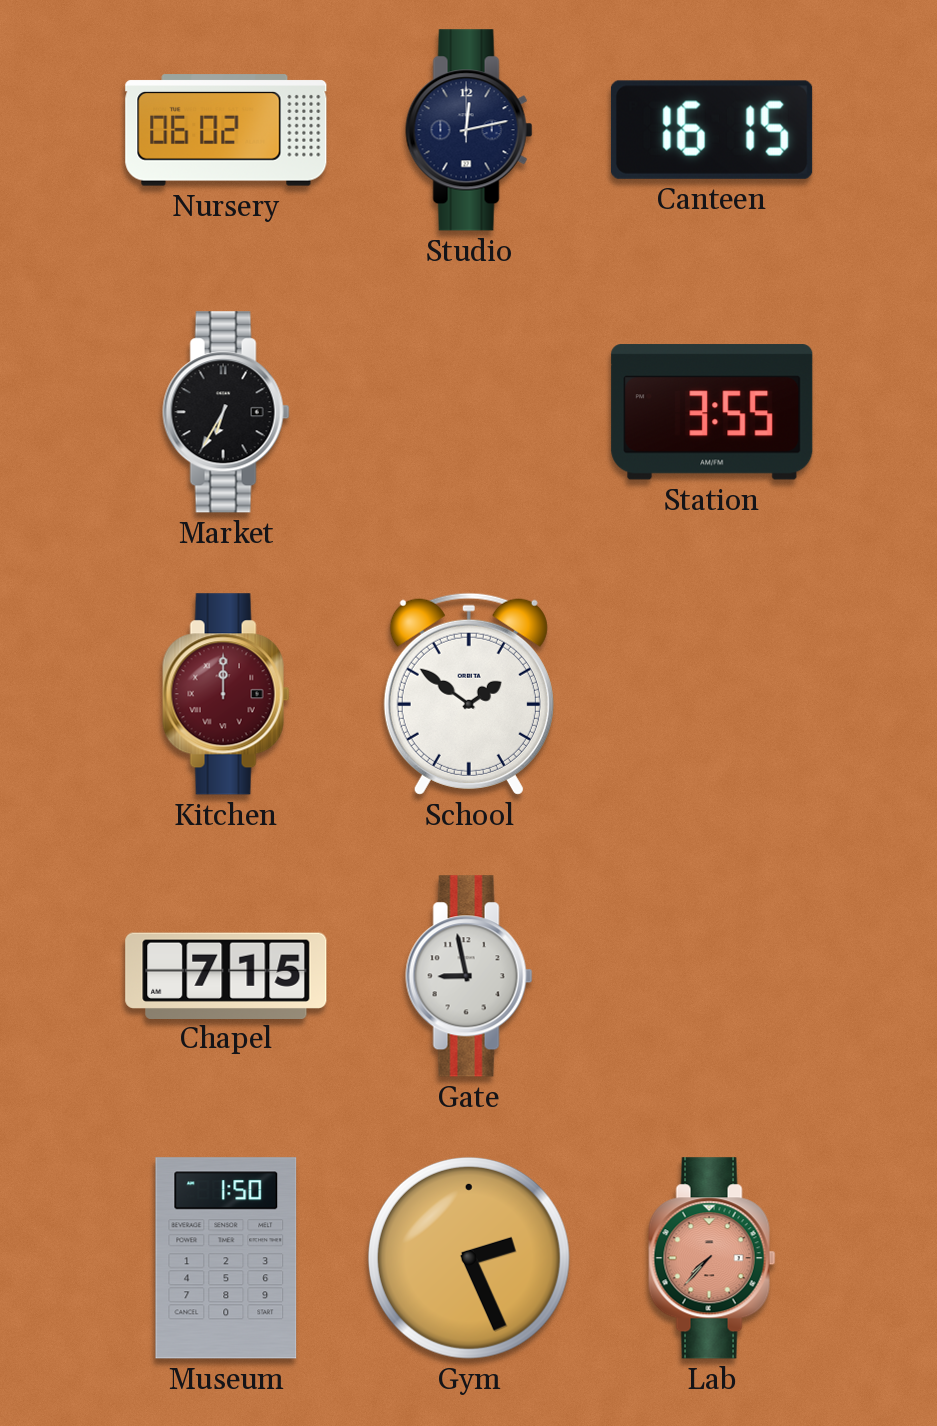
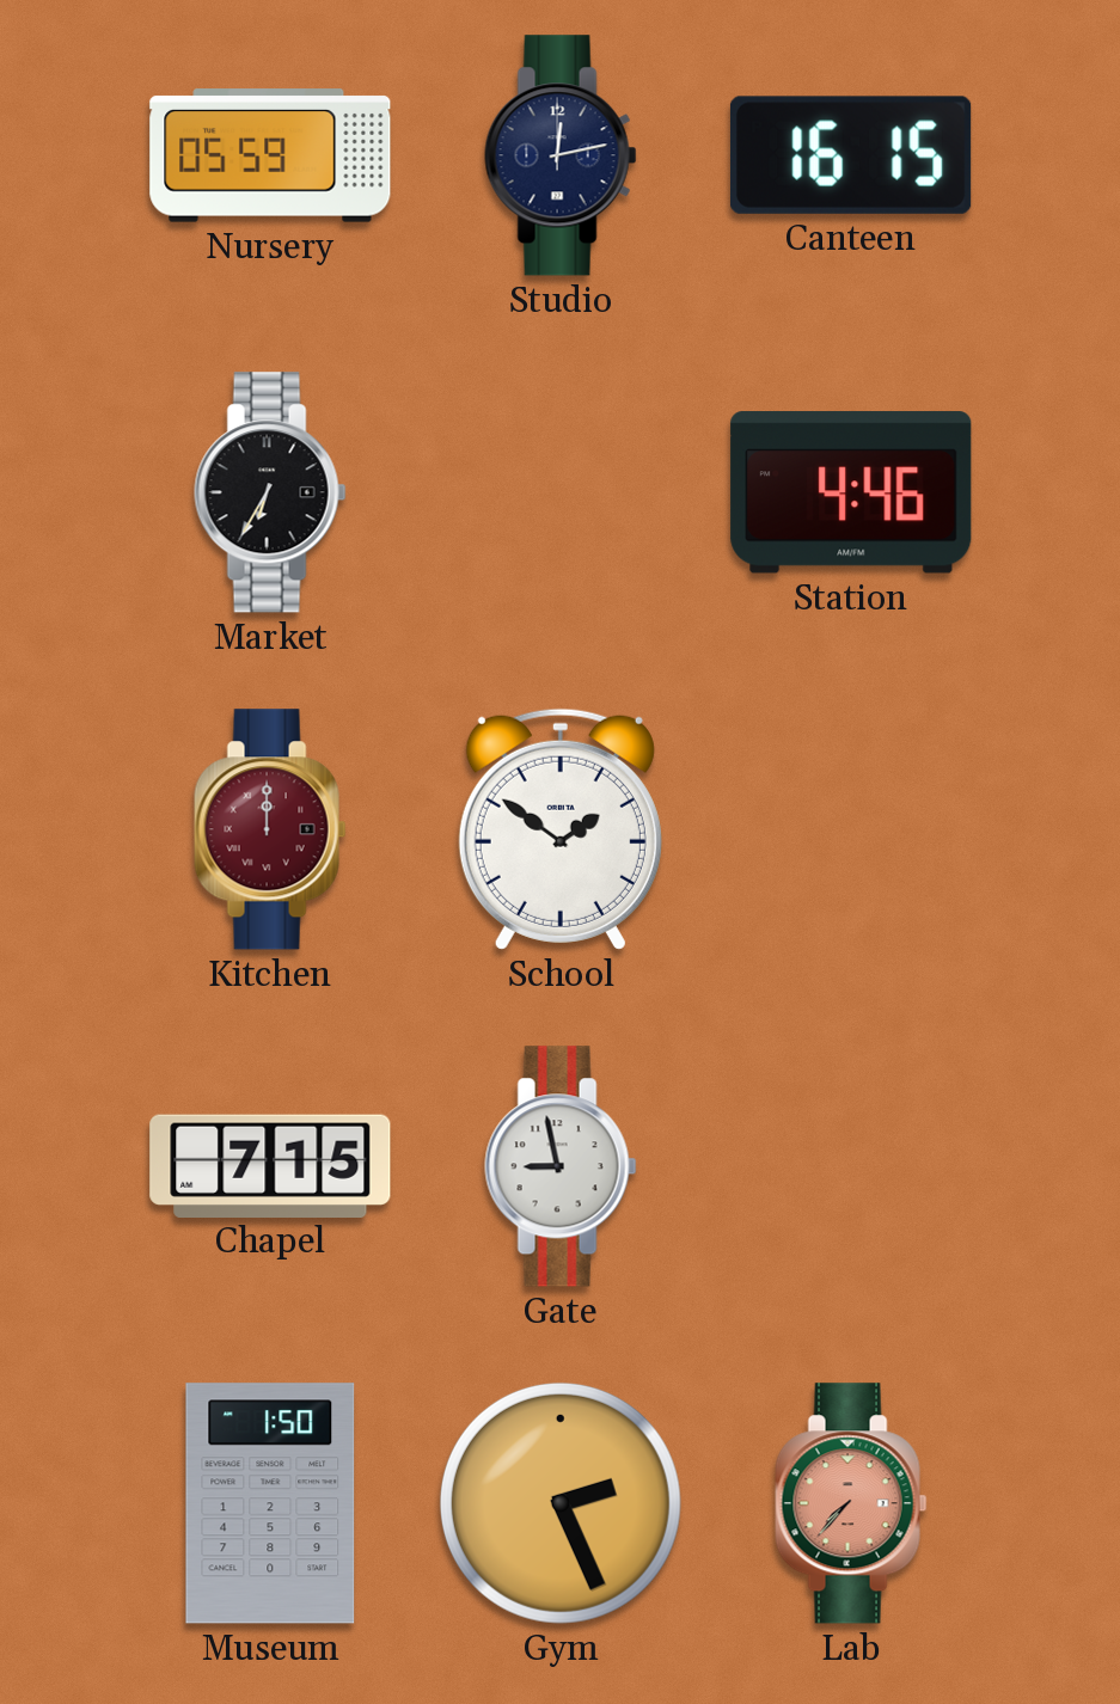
Nursery: 06:02 -> 05:59 (270, 155)
Station: 3:55 -> 4:46 (851, 492)
